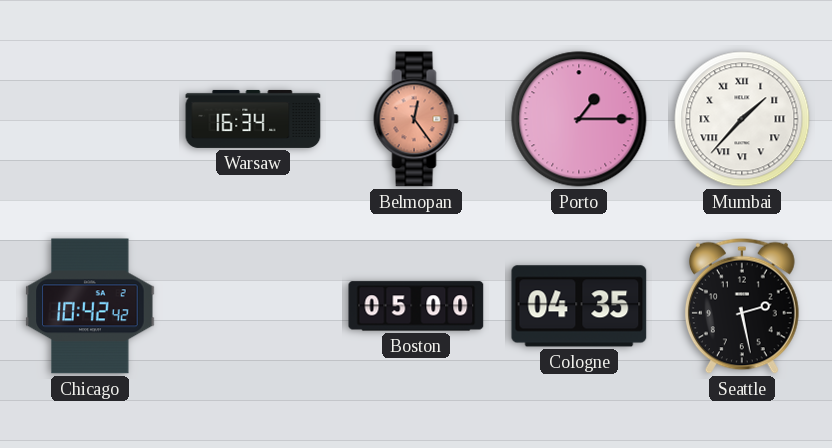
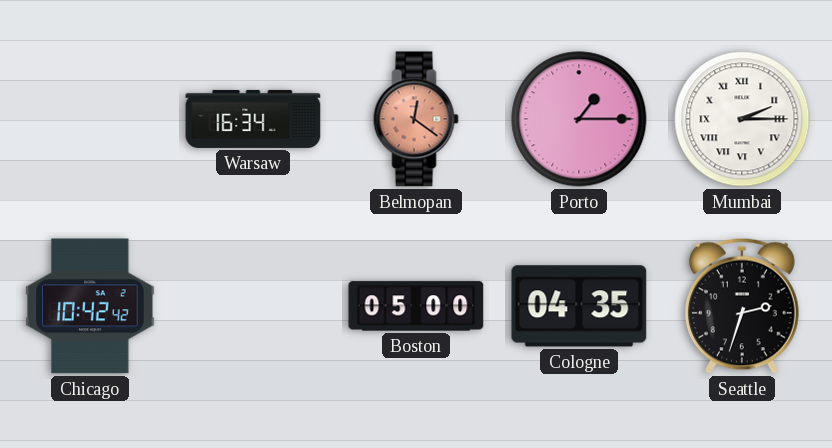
Belmopan: 12:24 -> 12:21 (416, 119)
Mumbai: 1:37 -> 2:15 (742, 119)
Seattle: 2:28 -> 2:33 (742, 306)
